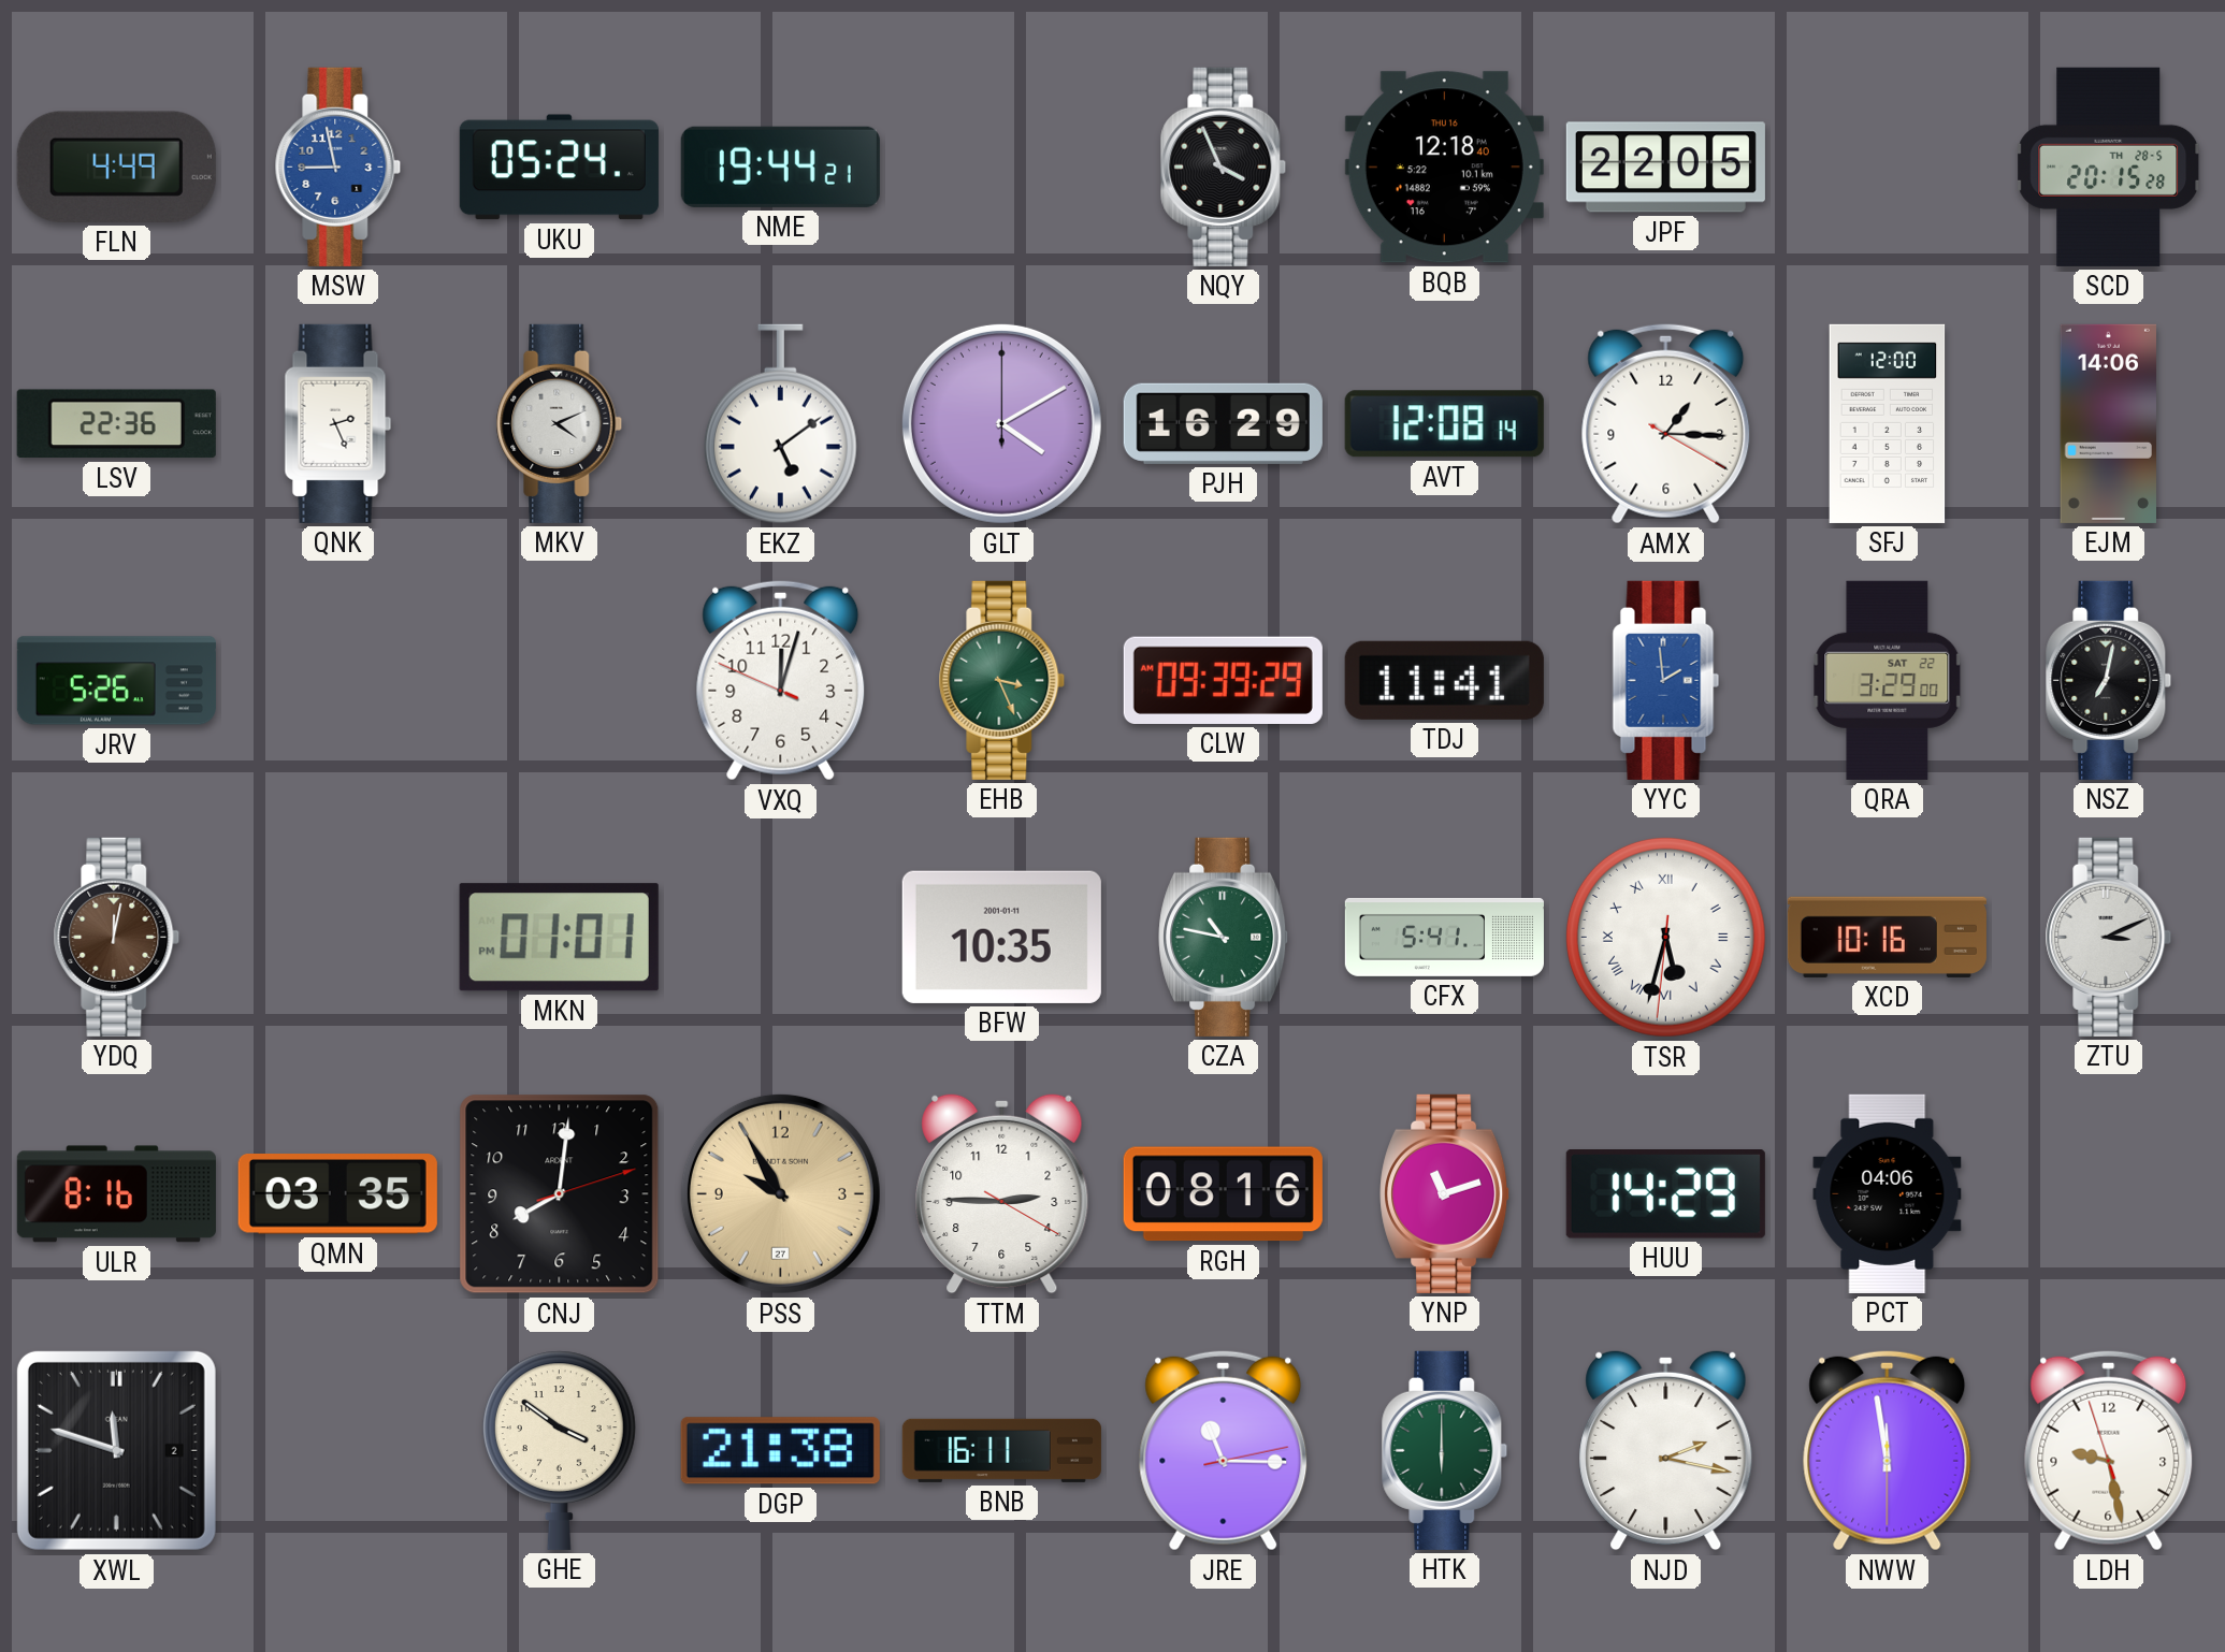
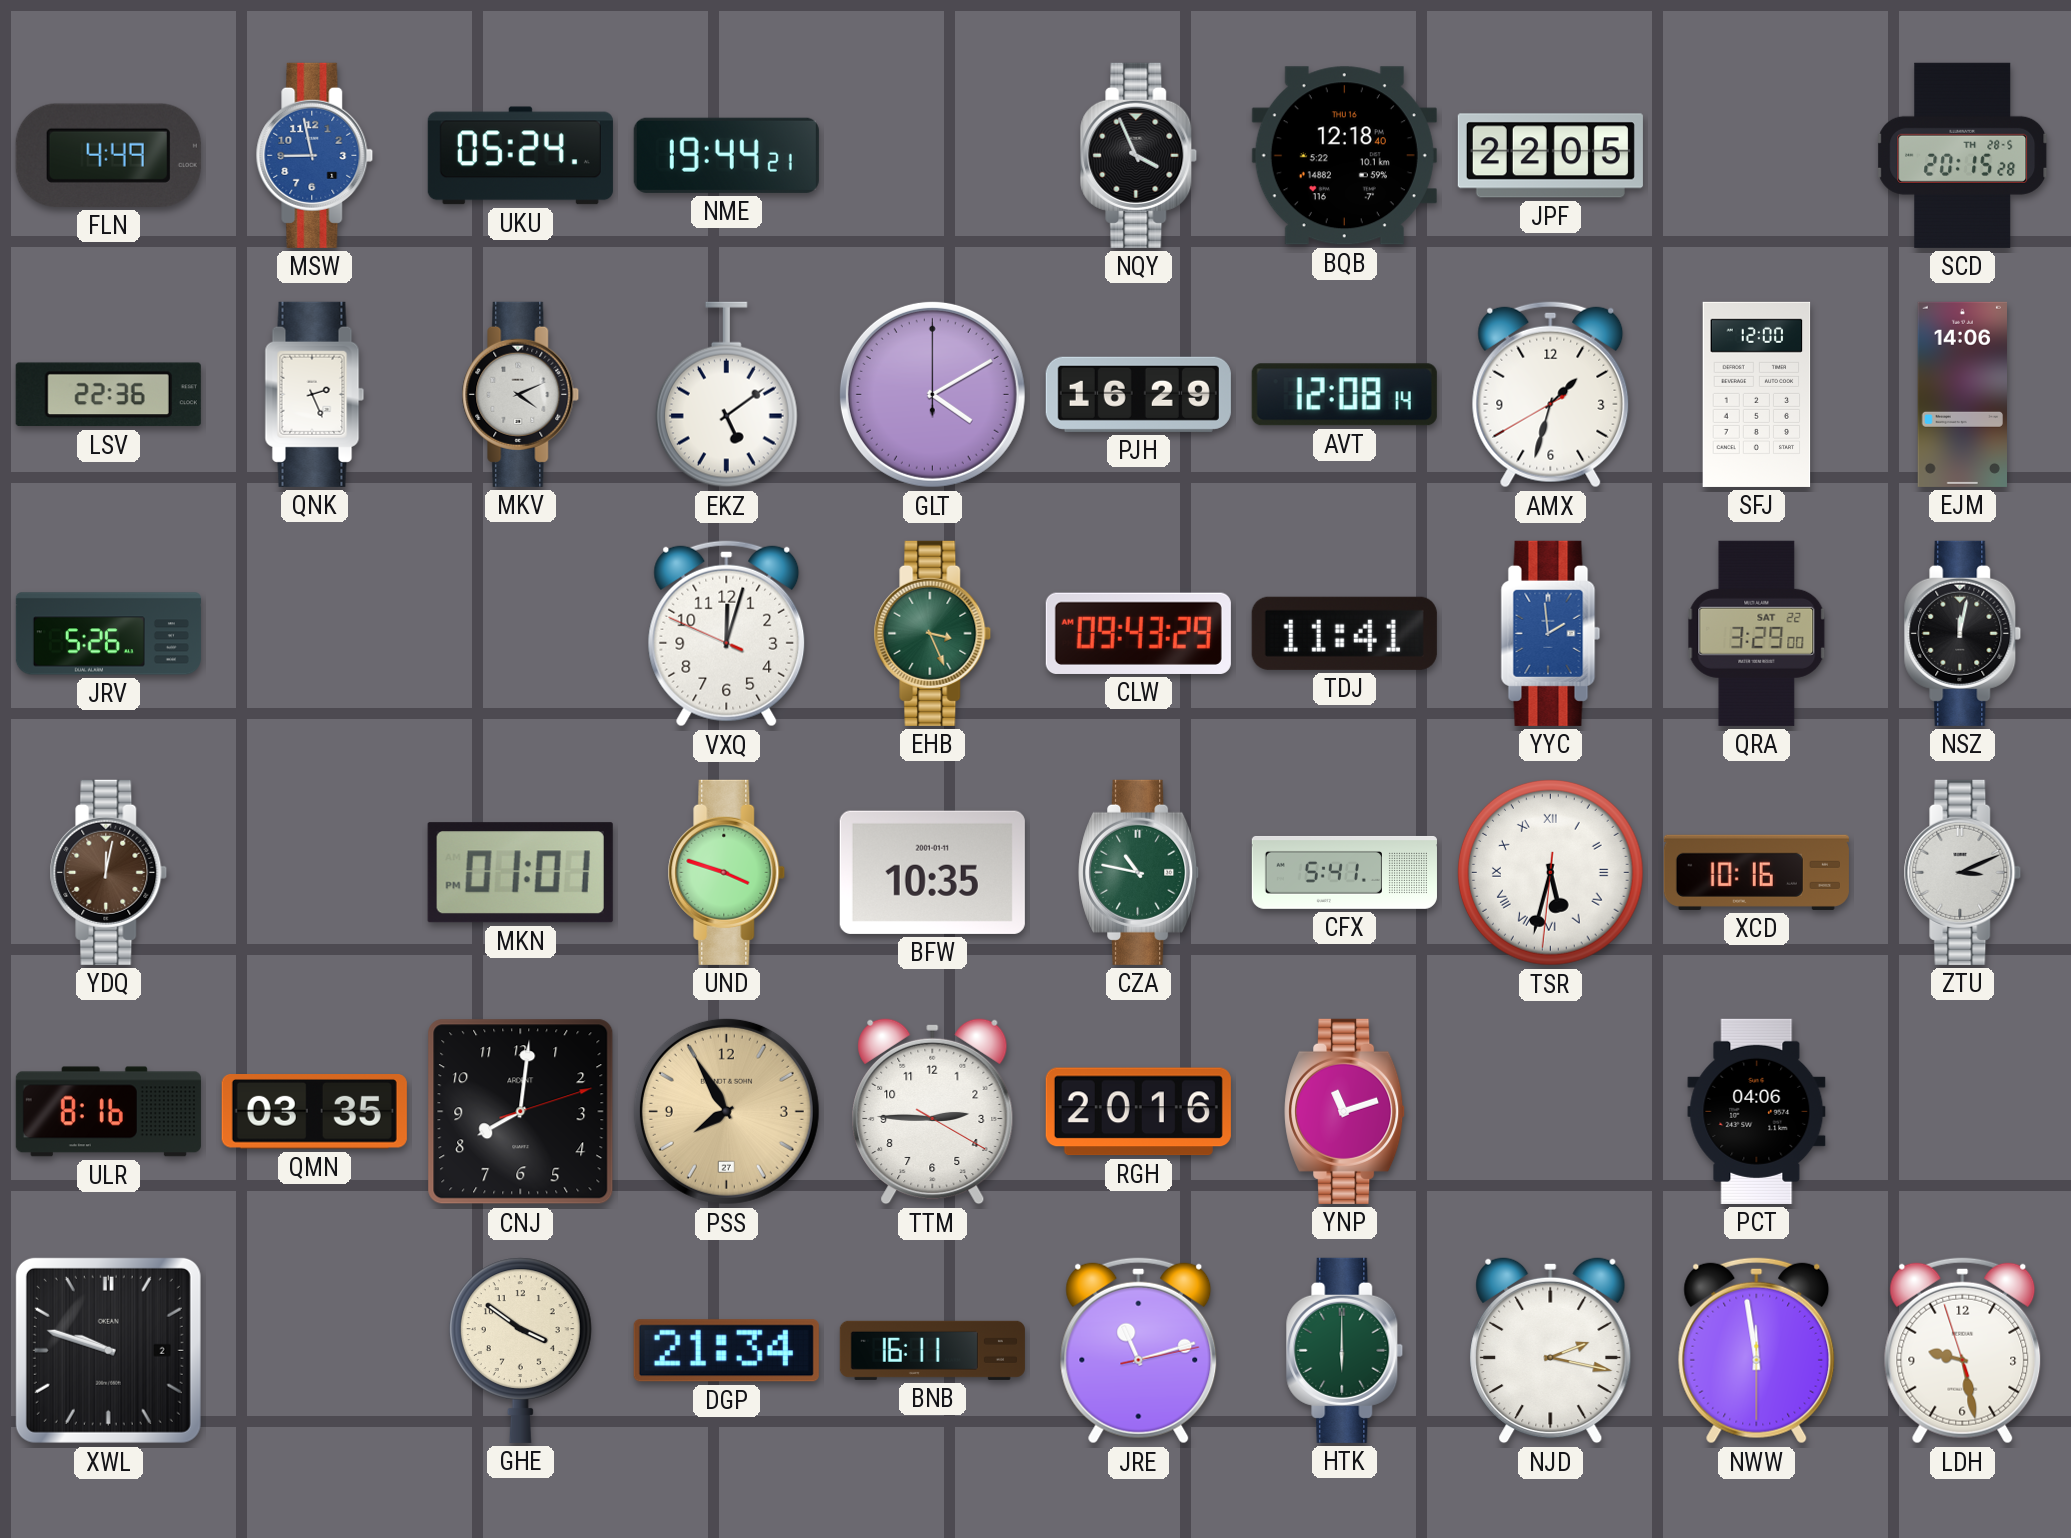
AMX: 1:15 -> 1:32 (1551, 394)
CLW: 09:39 -> 09:43 (1138, 633)
NSZ: 7:02 -> 12:02 (1963, 633)
UND: none -> 3:48 (727, 872)
PSS: 9:55 -> 7:55 (726, 1111)
RGH: 08:16 -> 20:16 (1138, 1112)
HUU: 14:29 -> none (1665, 1194)
XWL: 11:48 -> 9:48 (108, 1350)
DGP: 21:38 -> 21:34 (726, 1351)
JRE: 11:15 -> 11:12 (1139, 1350)
